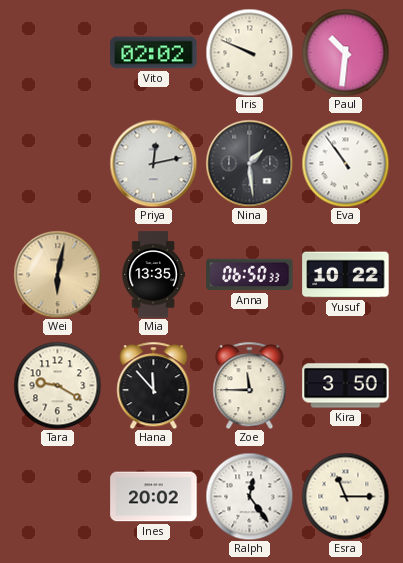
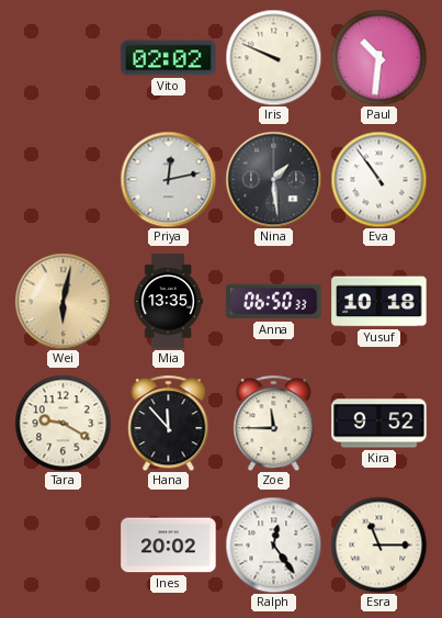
Yusuf: 10:22 -> 10:18 (379, 302)
Kira: 3:50 -> 9:52 (379, 424)
